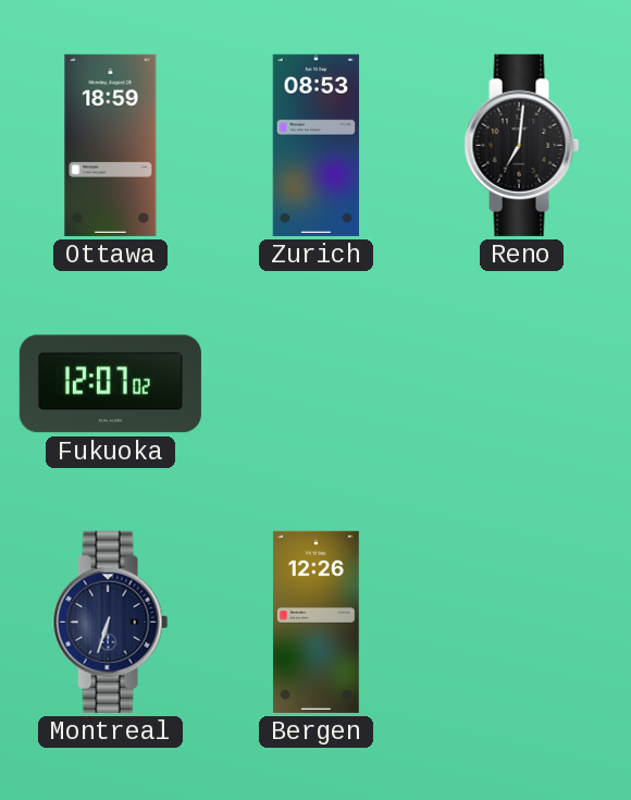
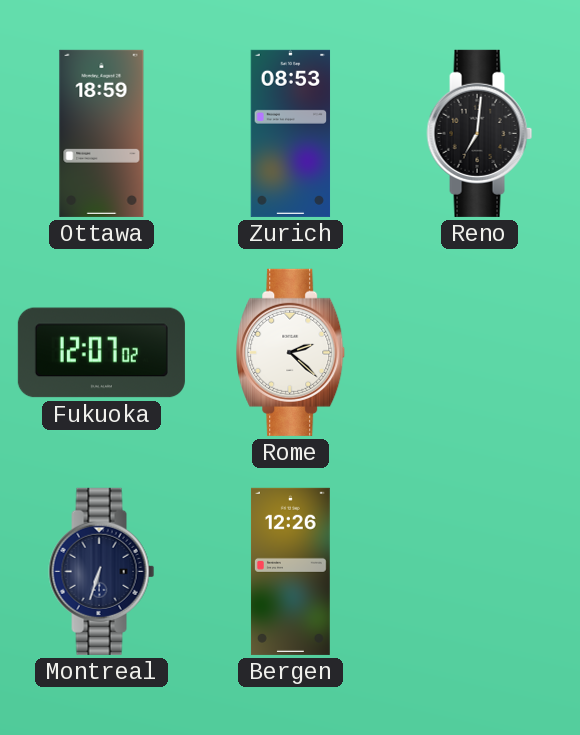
Rome: none -> 2:22 (291, 352)
